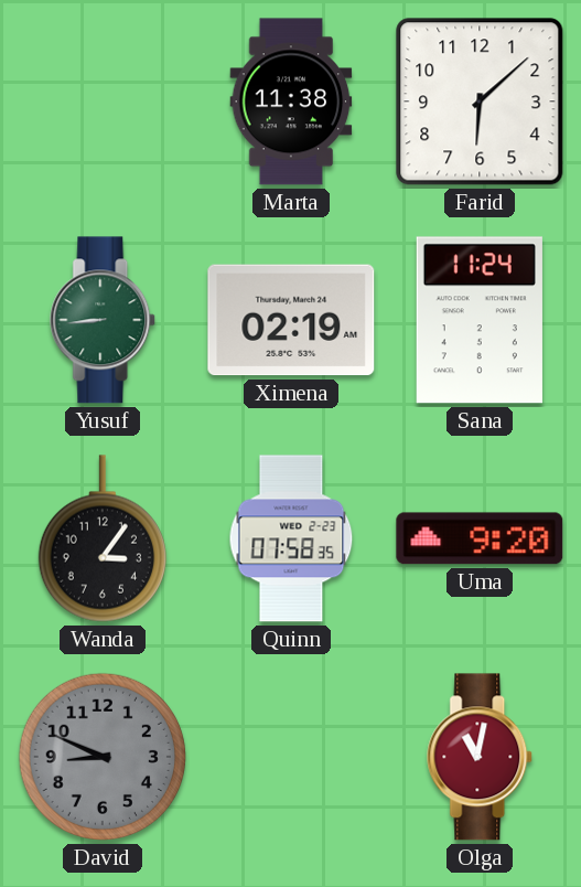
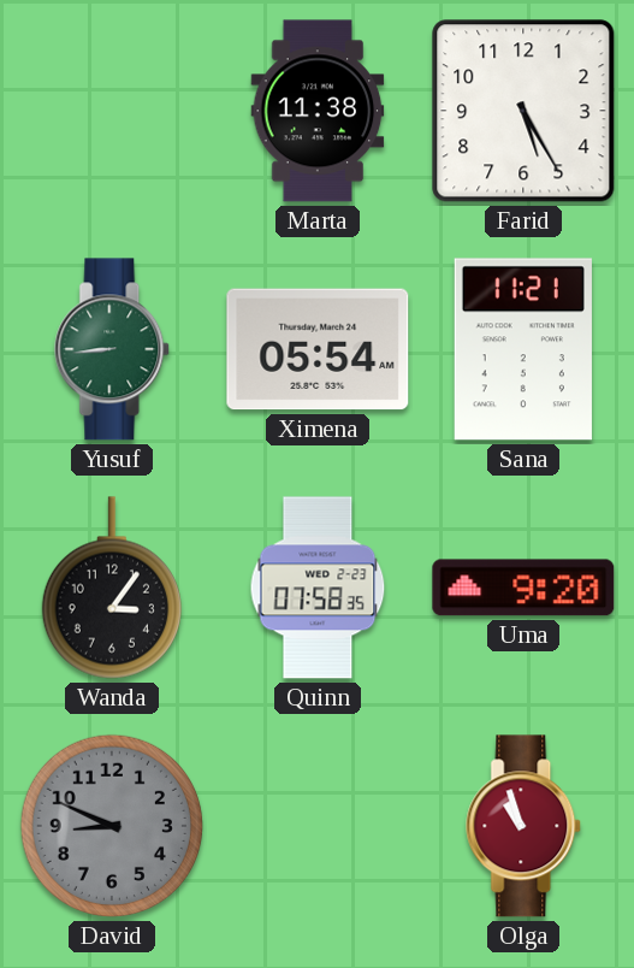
Farid: 6:08 -> 5:25 (523, 111)
Ximena: 02:19 -> 05:54 (318, 349)
Sana: 11:24 -> 11:21 (523, 349)
Olga: 11:02 -> 10:57 (525, 826)
